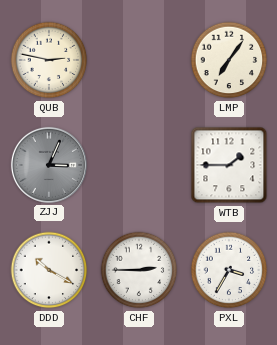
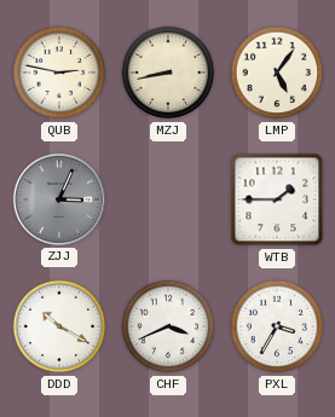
MZJ: none -> 8:43 (168, 73)
LMP: 7:06 -> 5:06 (277, 73)
CHF: 2:45 -> 3:41 (168, 326)
